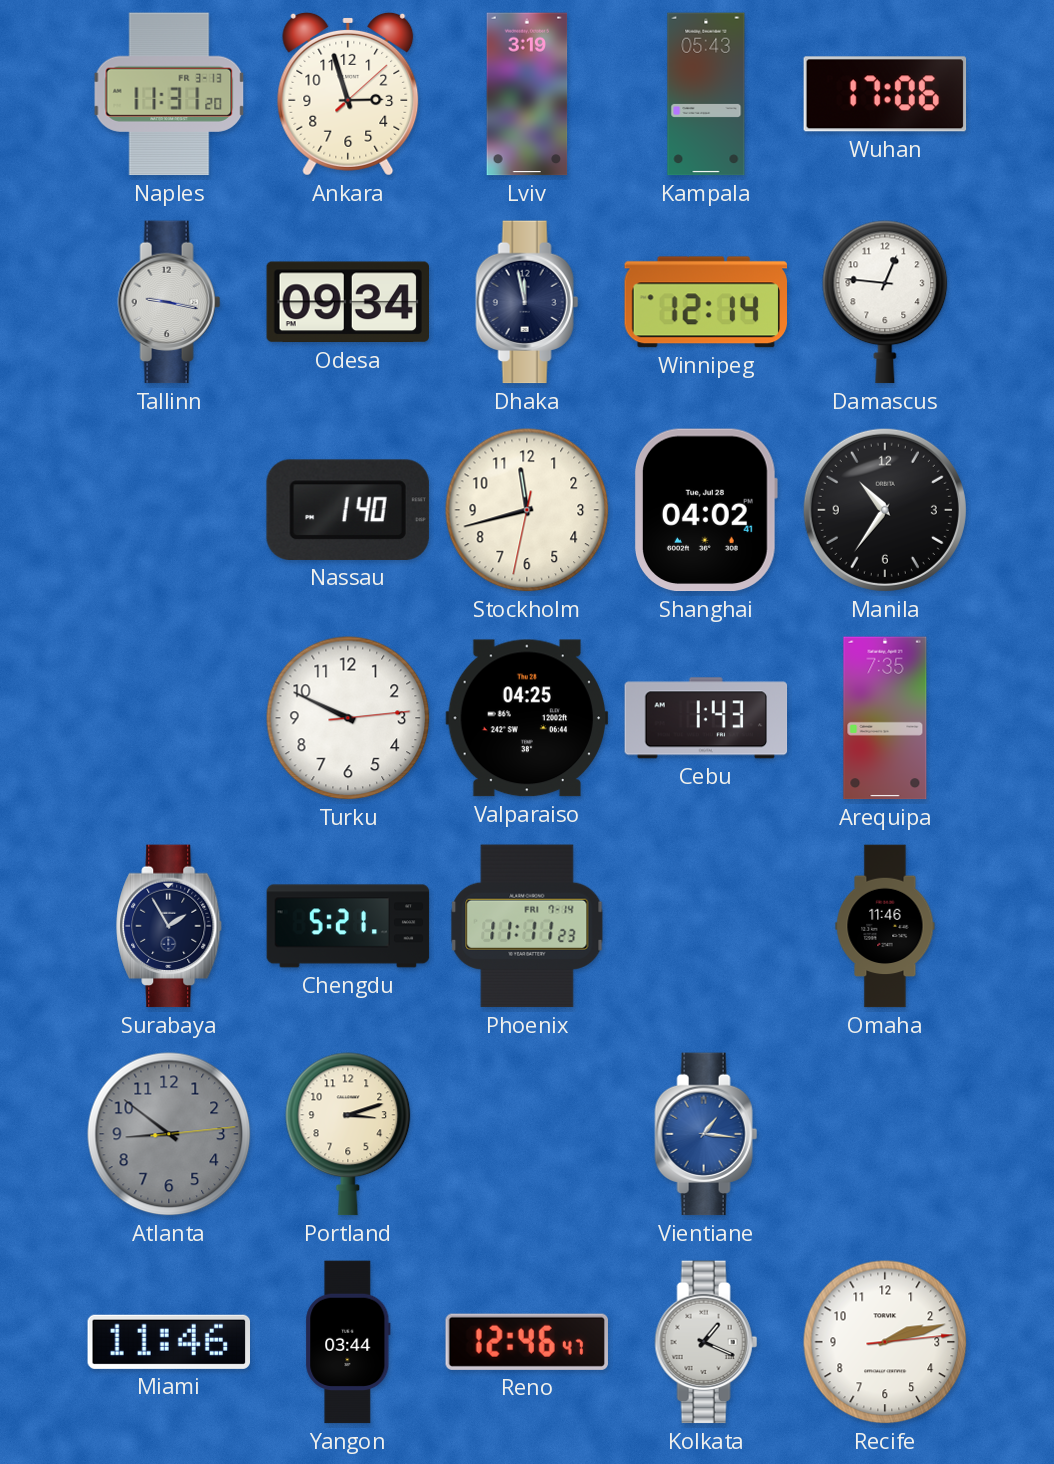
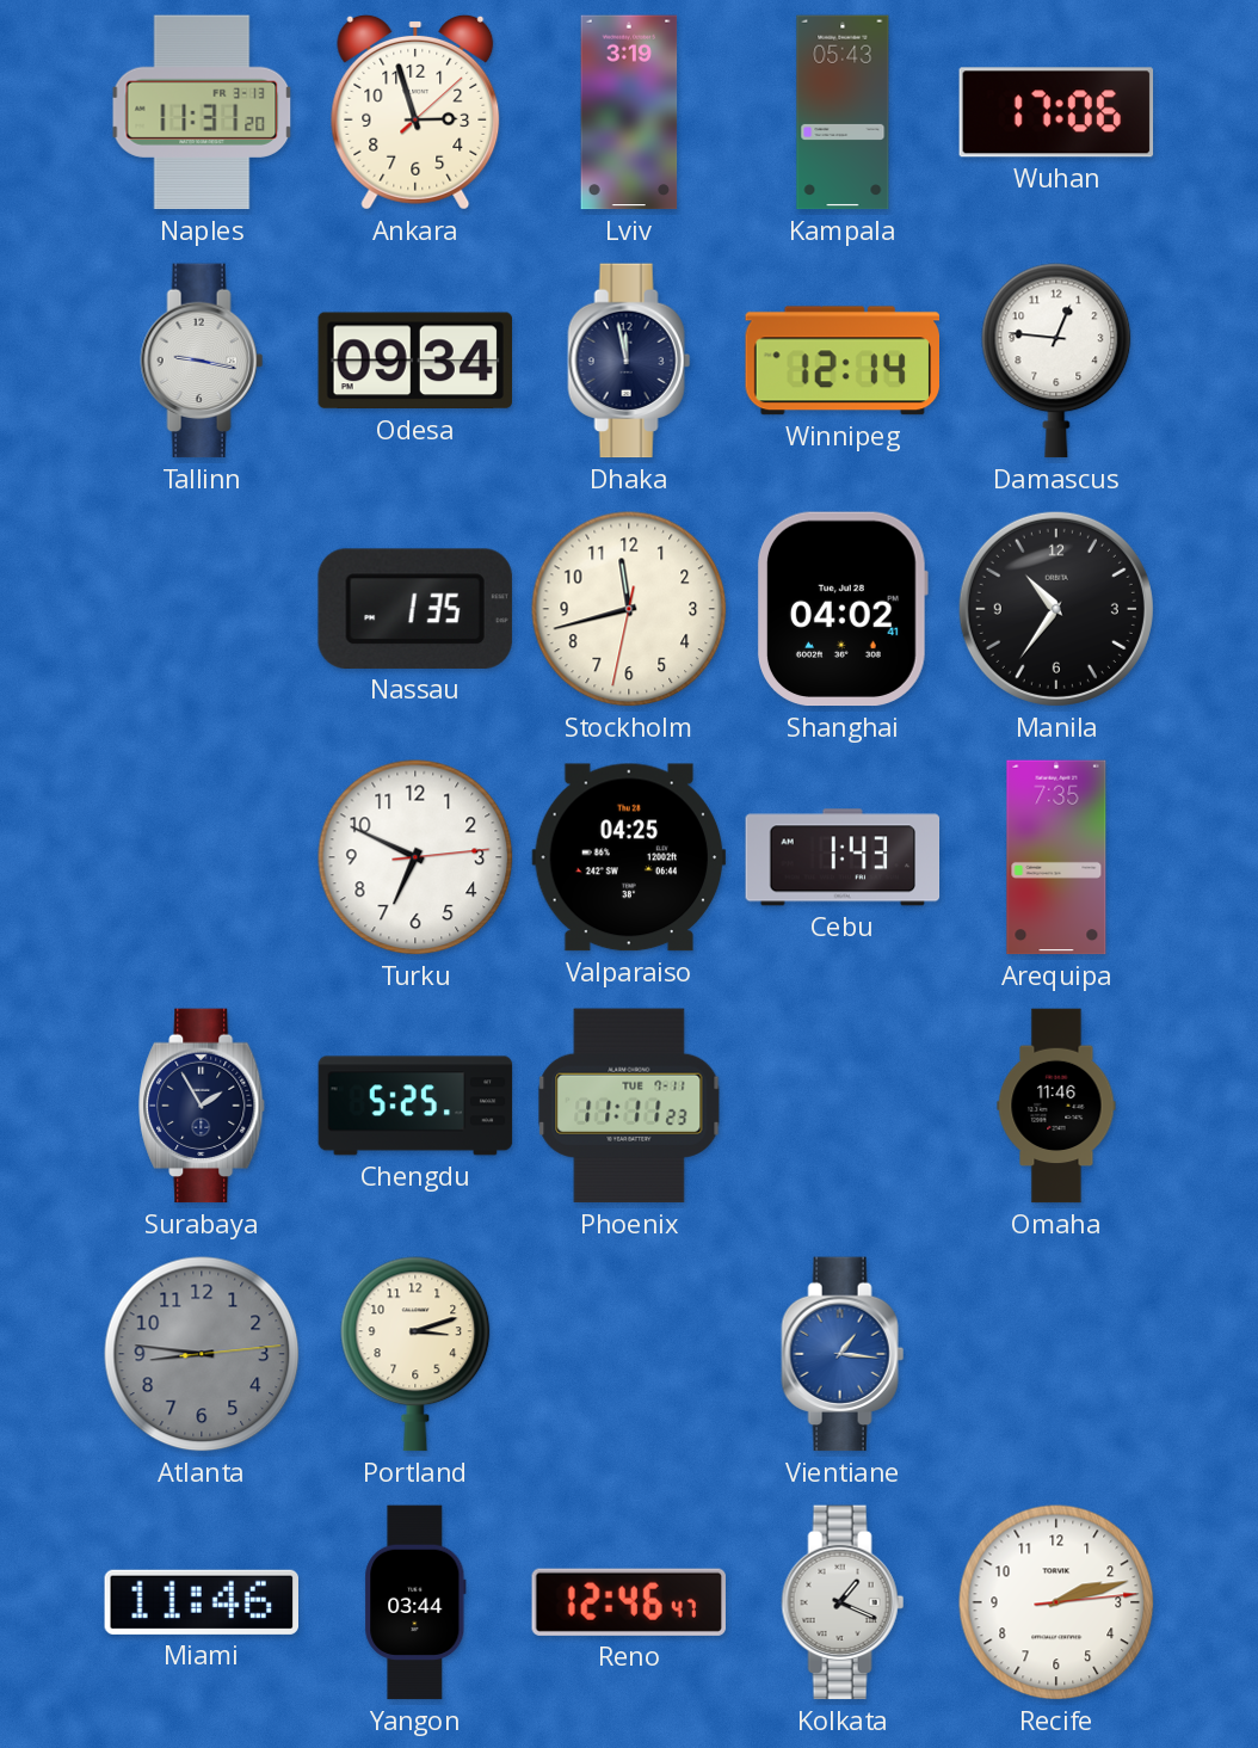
Nassau: 1:40 -> 1:35 (415, 609)
Turku: 9:49 -> 6:49 (415, 857)
Chengdu: 5:21 -> 5:25 (415, 1106)
Phoenix date: FRI 7-14 -> TUE 7-11 (629, 1106)
Atlanta: 8:51 -> 8:46 (202, 1354)
